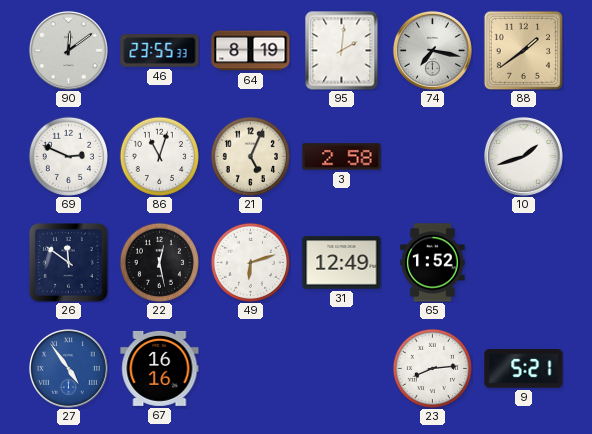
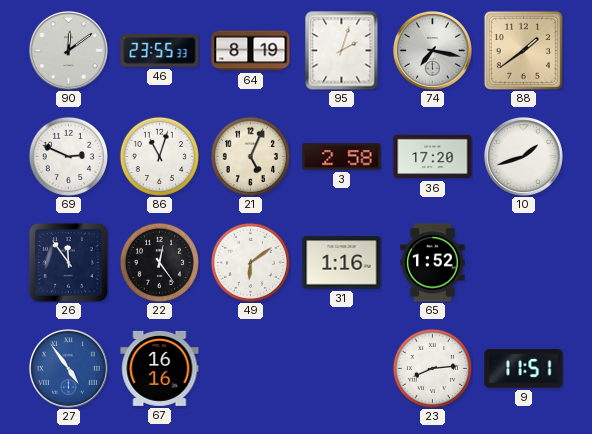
95: 2:01 -> 2:03 (342, 51)
36: none -> 17:20 (433, 157)
26: 11:51 -> 11:54 (69, 263)
22: 12:28 -> 12:24 (159, 262)
49: 6:12 -> 6:09 (250, 262)
31: 12:49 -> 1:16 (342, 263)
9: 5:21 -> 11:51 (524, 369)
